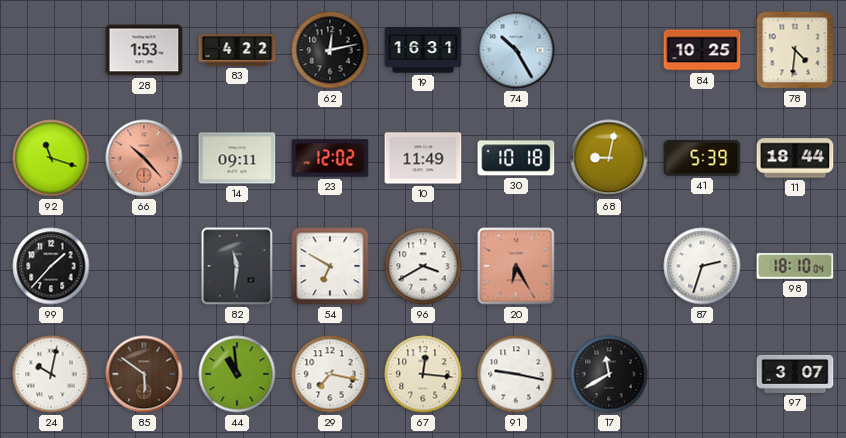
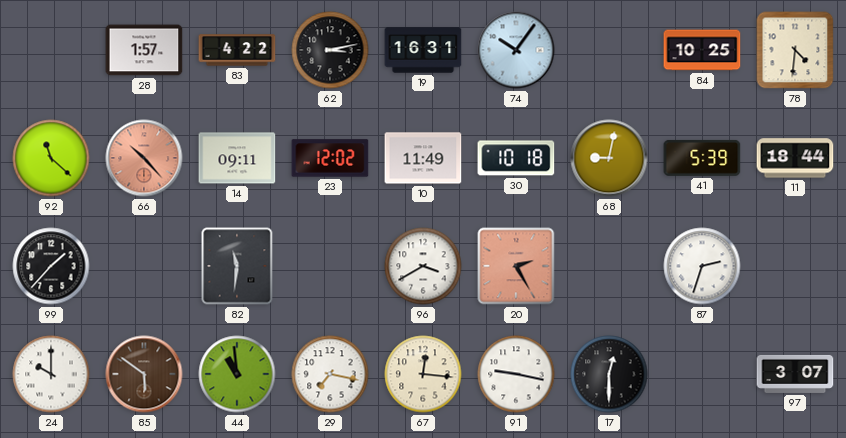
28: 1:53 -> 1:57 (144, 50)
62: 12:13 -> 3:13 (330, 50)
74: 10:25 -> 10:06 (516, 50)
92: 11:18 -> 11:22 (51, 158)
54: 6:50 -> none (330, 266)
20: 6:25 -> 2:25 (516, 266)
98: 18:10 -> none (795, 266)
24: 10:02 -> 10:00 (51, 374)
17: 11:40 -> 12:30 (609, 374)
